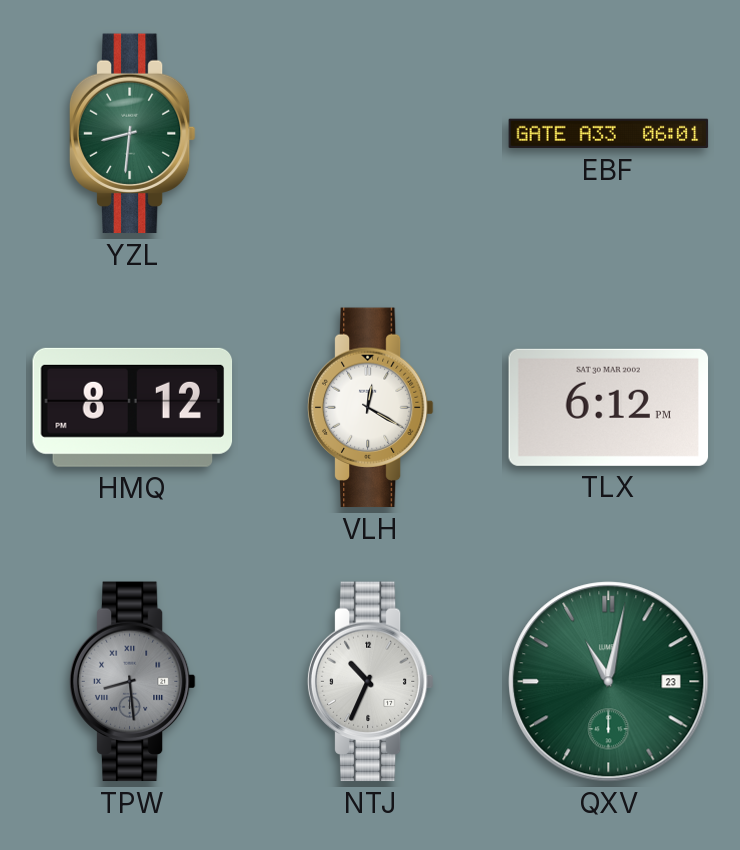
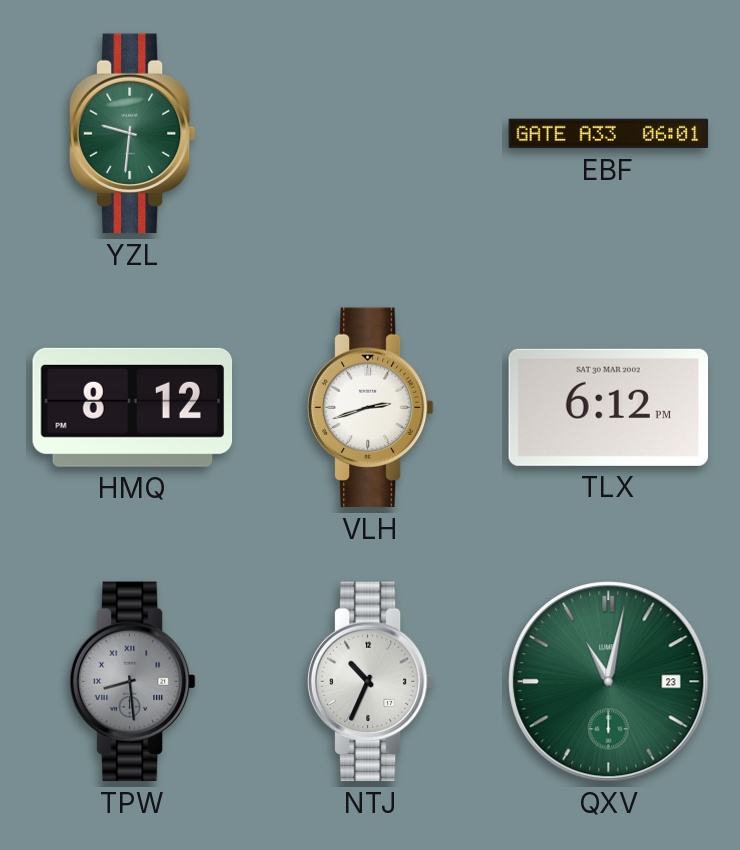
YZL: 8:31 -> 9:31 (132, 134)
VLH: 12:20 -> 2:42 (370, 408)
